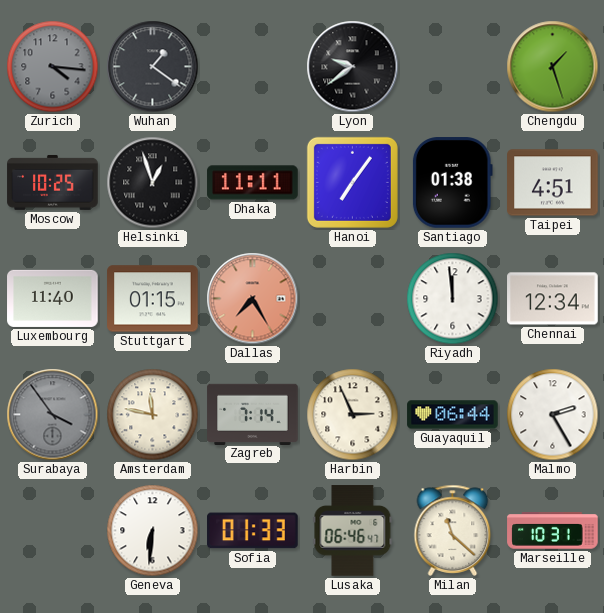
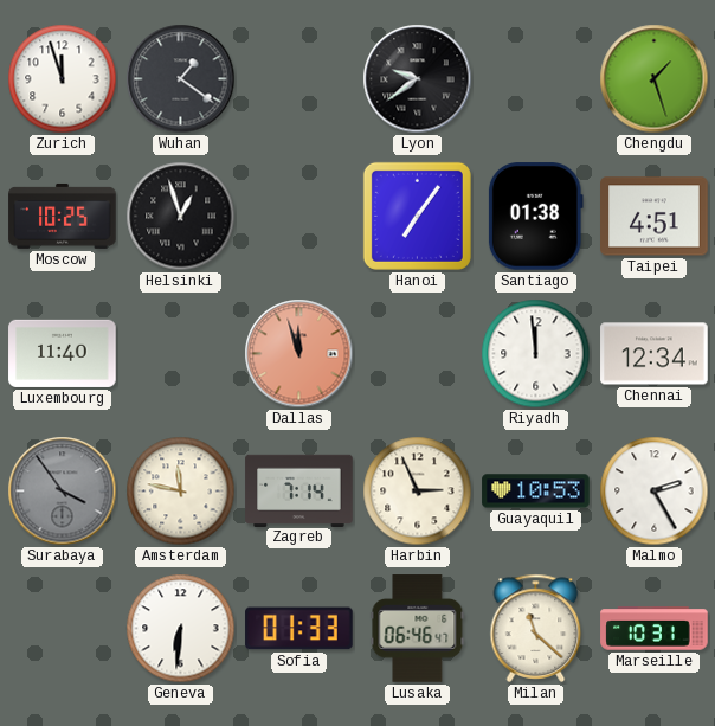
Zurich: 4:16 -> 11:57 (63, 79)
Zurich dial: grey -> white (63, 79)
Dhaka: 11:11 -> none (253, 183)
Stuttgart: 01:15 -> none (153, 299)
Dallas: 7:25 -> 11:57 (299, 354)
Guayaquil: 06:44 -> 10:53 (536, 492)
